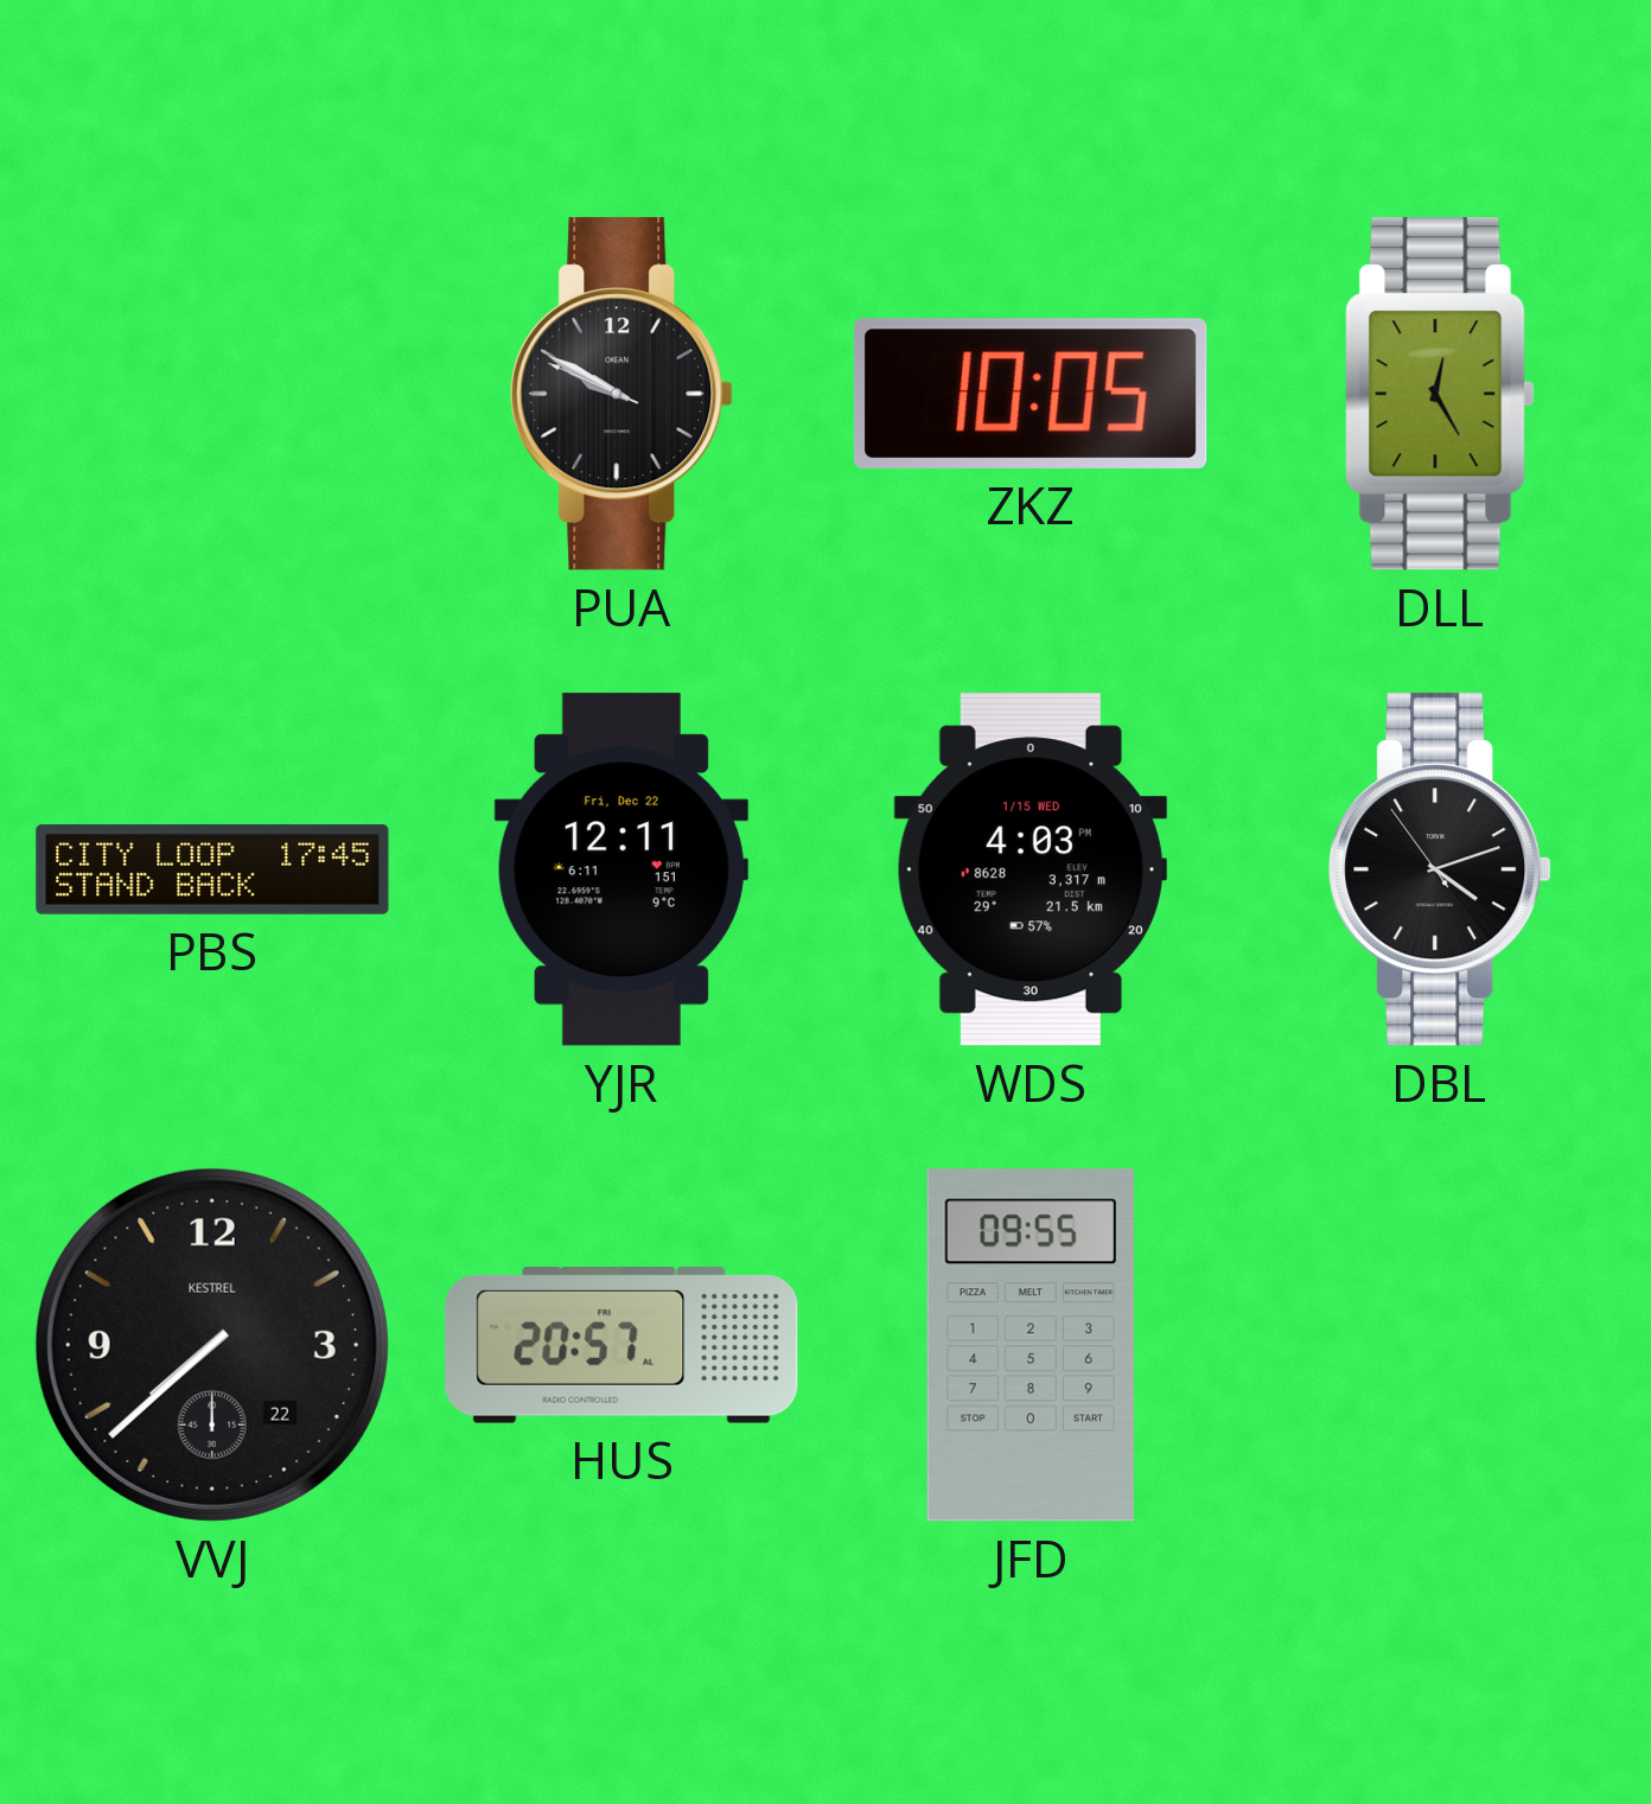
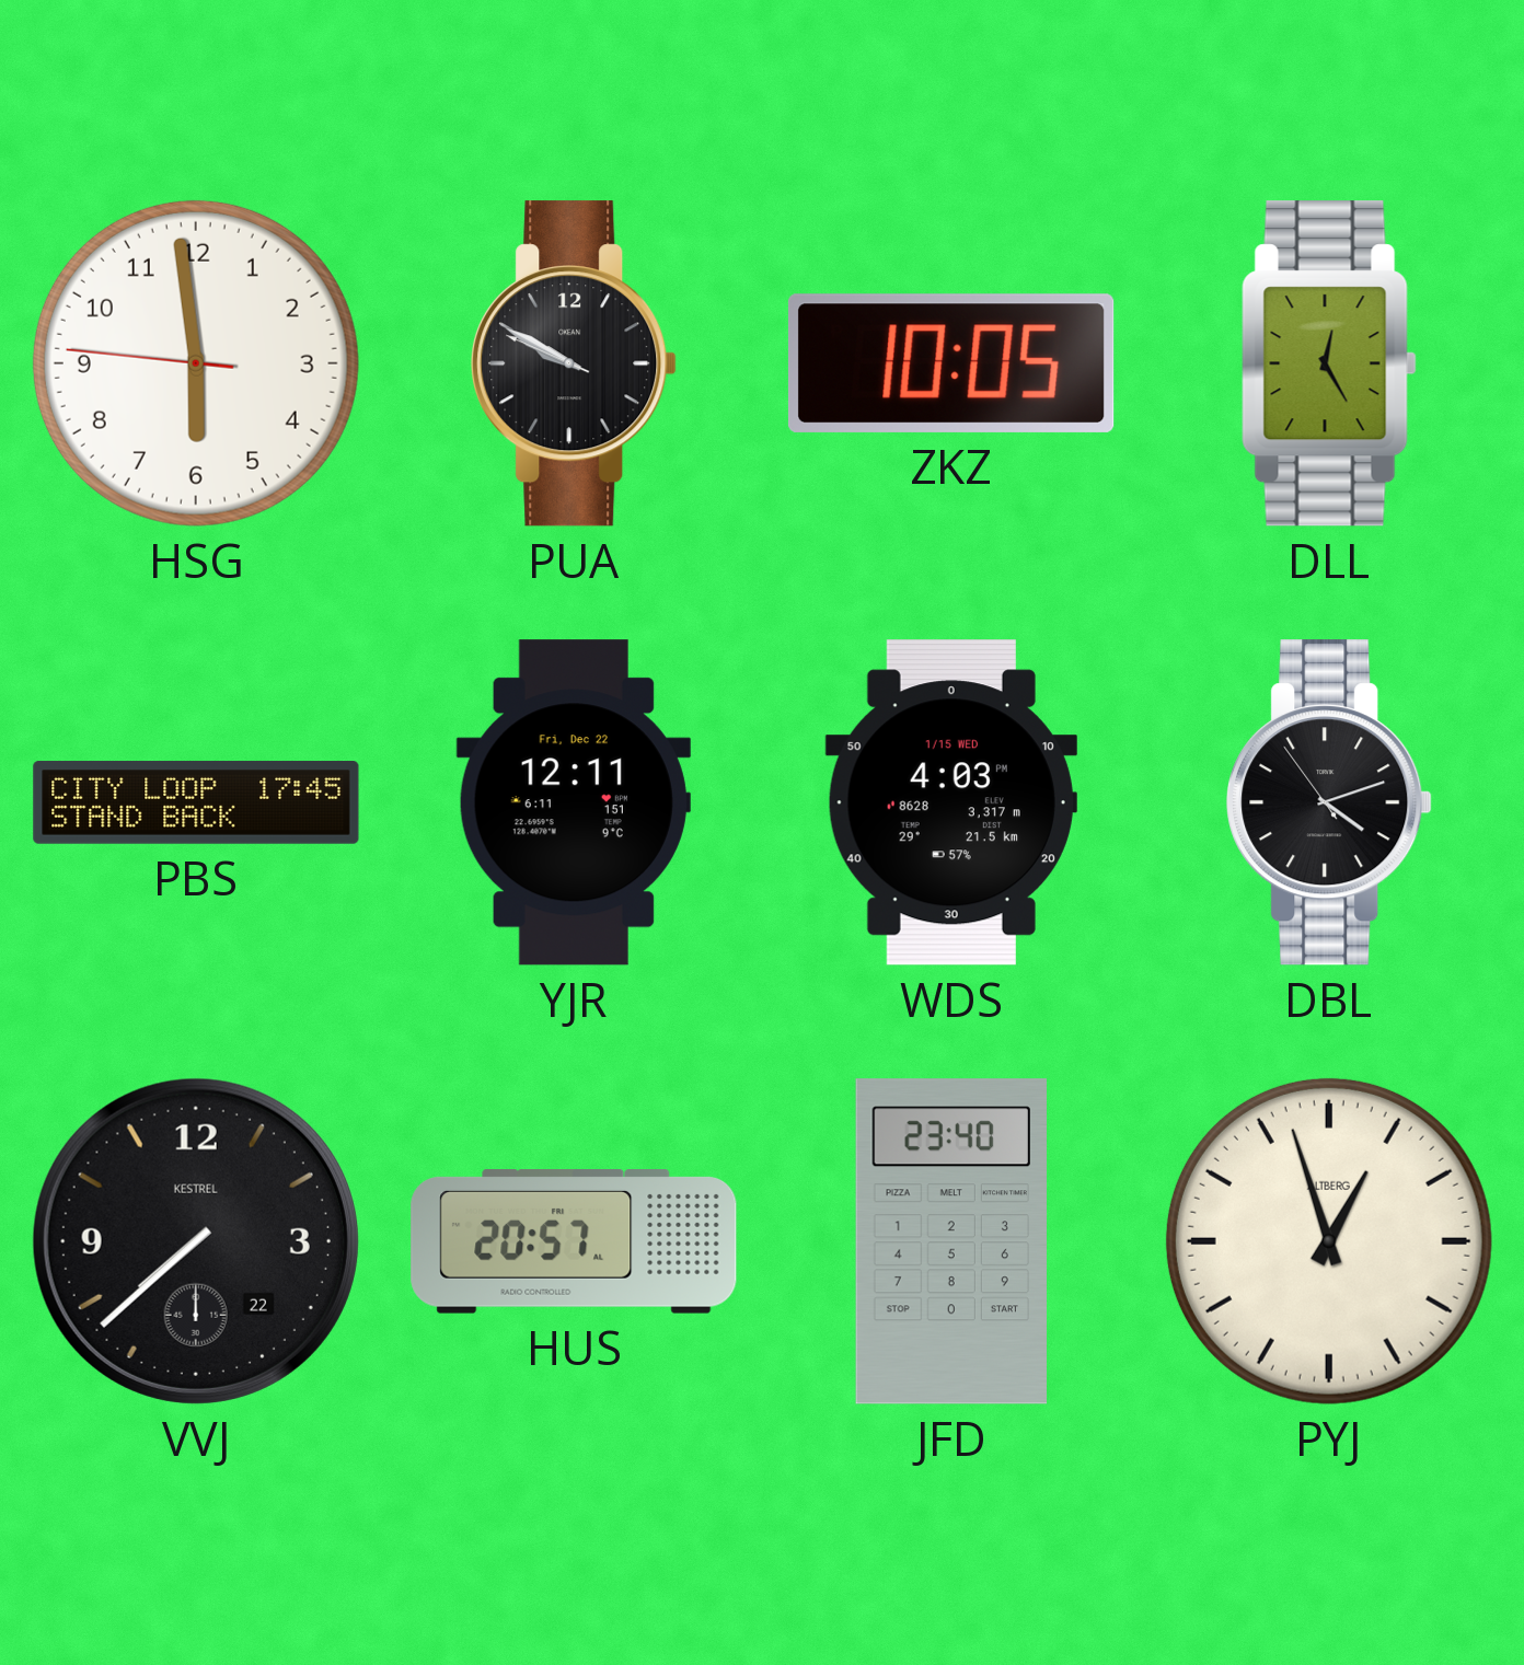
HSG: none -> 5:58 (196, 363)
JFD: 09:55 -> 23:40 (950, 1241)
PYJ: none -> 12:57 (1329, 1241)
